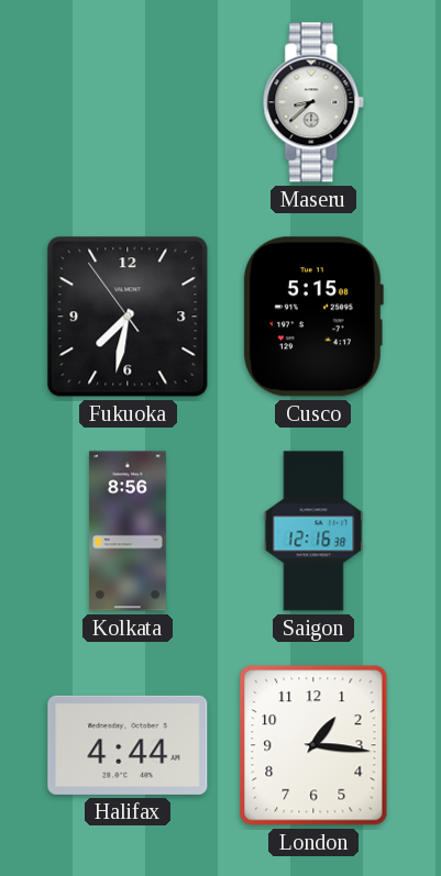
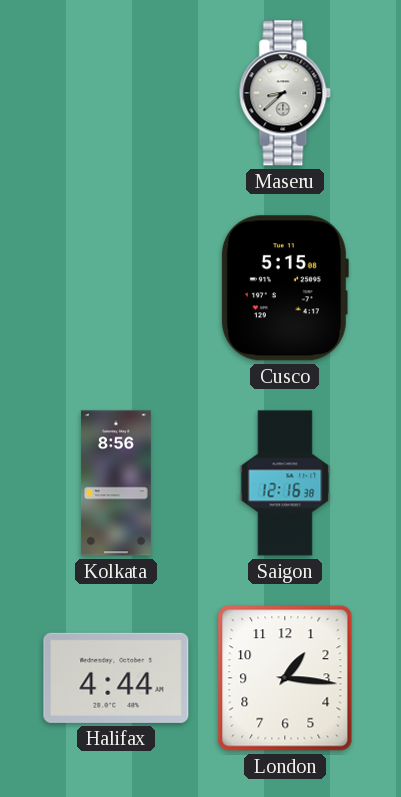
Fukuoka: 7:31 -> none (128, 317)
